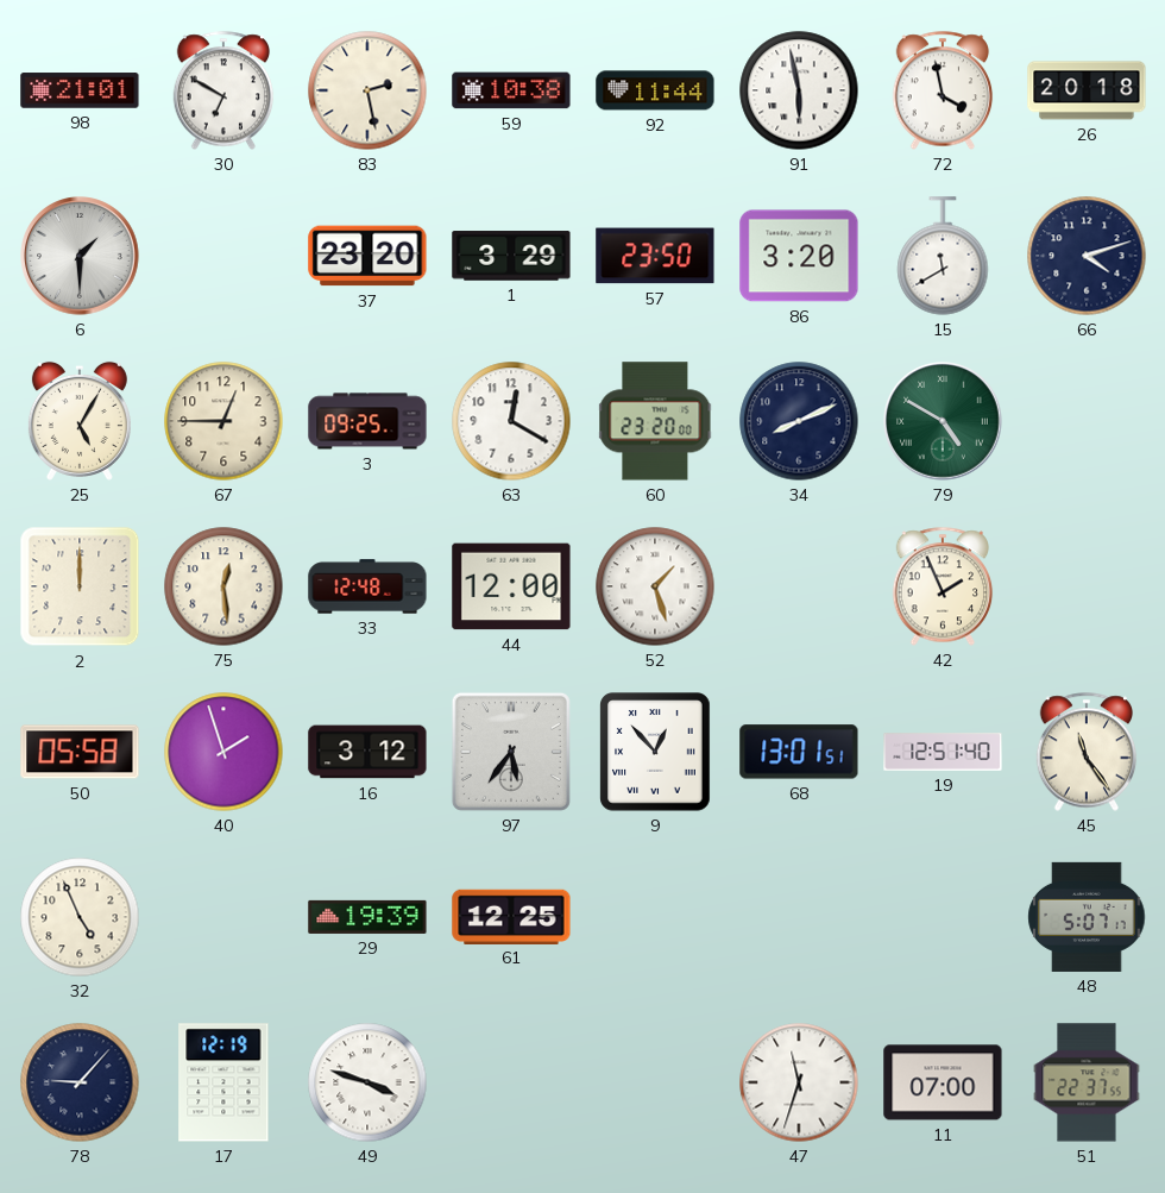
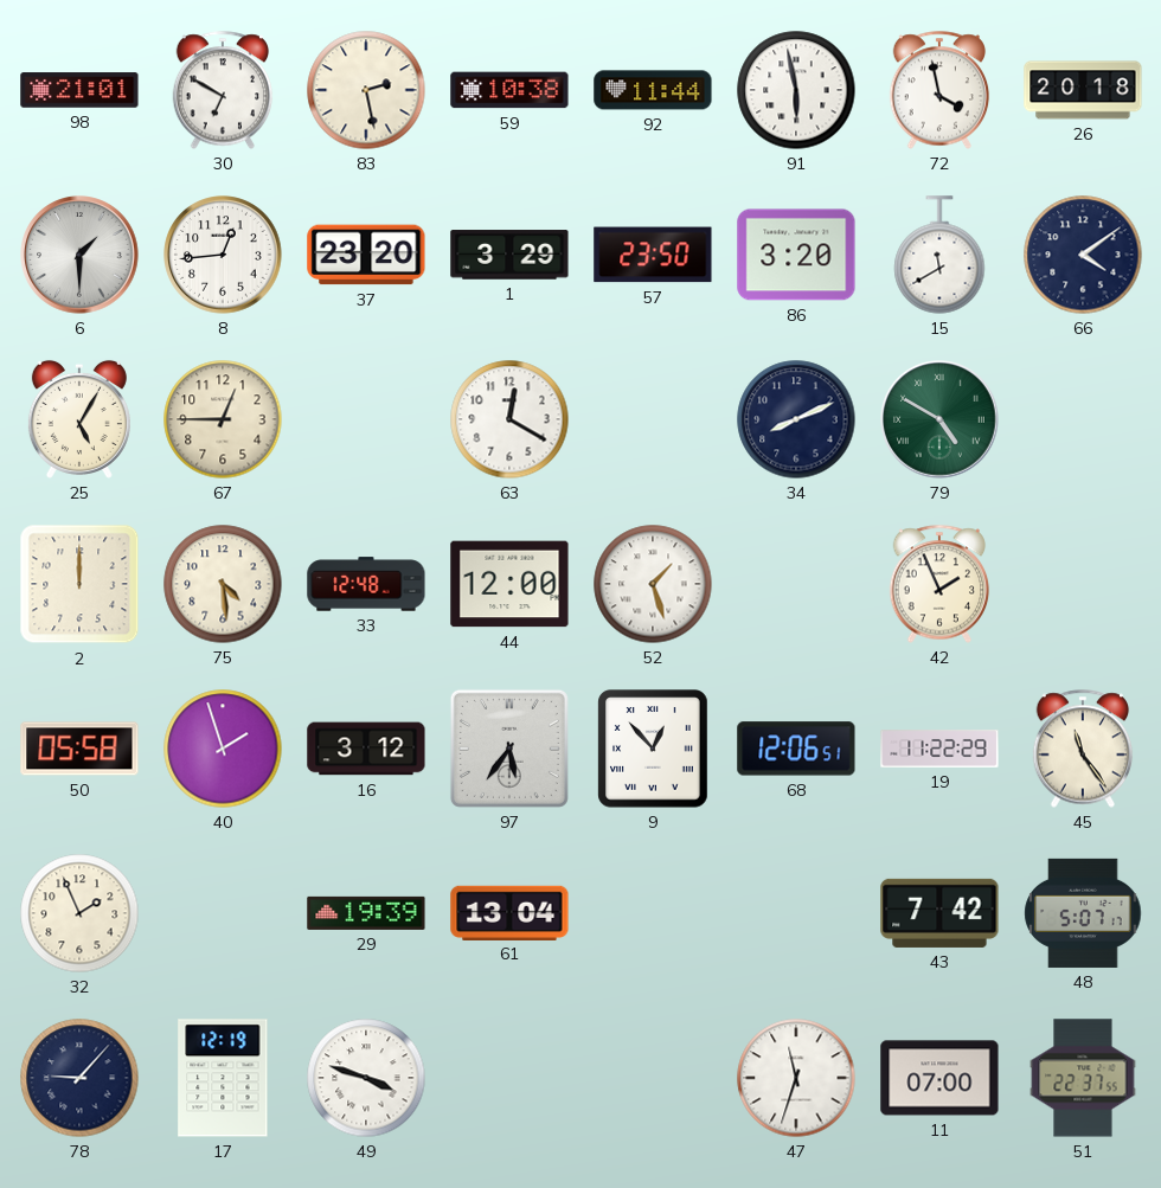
8: none -> 12:44 (223, 255)
66: 4:12 -> 4:09 (1083, 255)
3: 09:25 -> none (367, 421)
60: 23:20 -> none (655, 421)
75: 12:29 -> 4:29 (223, 584)
68: 13:01 -> 12:06 (796, 749)
19: 12:51 -> 11:22 (939, 750)
32: 4:56 -> 1:56 (79, 913)
61: 12:25 -> 13:04 (509, 912)
43: none -> 7:42 (939, 913)
